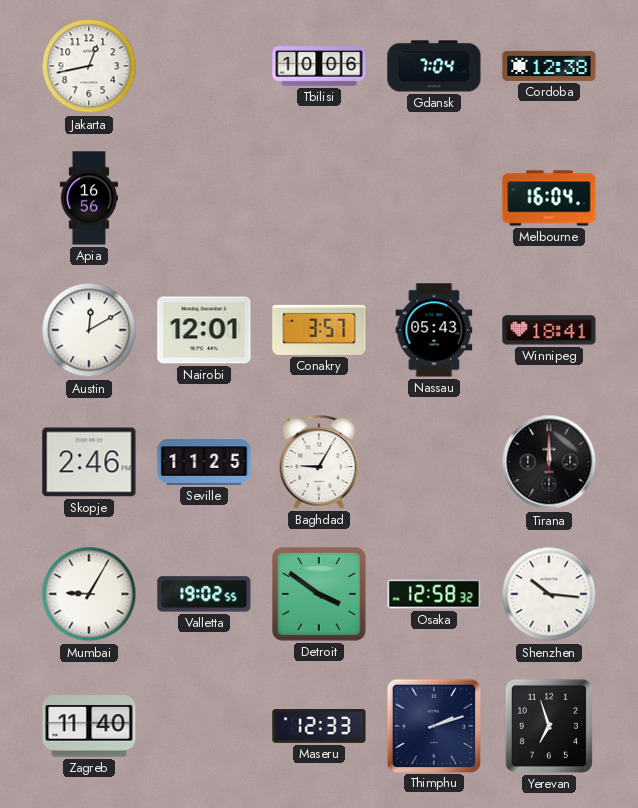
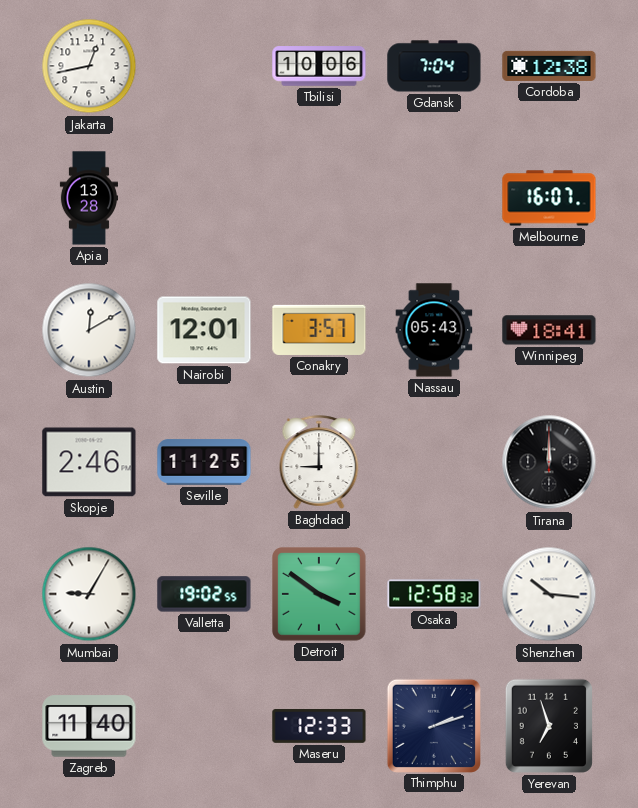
Apia: 16:56 -> 13:28 (88, 198)
Melbourne: 16:04 -> 16:07 (549, 198)
Baghdad: 9:05 -> 9:00 (319, 462)
